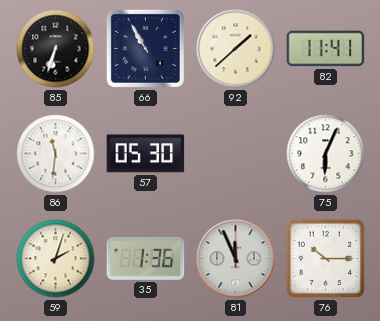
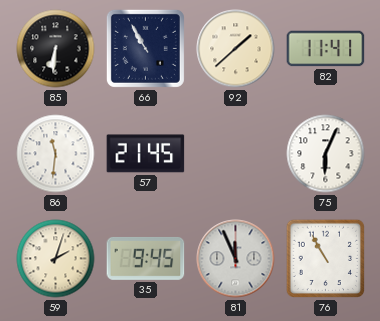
85: 6:33 -> 6:31 (56, 49)
57: 05:30 -> 21:45 (146, 154)
35: 1:36 -> 9:45 (146, 258)
76: 10:15 -> 10:55 (326, 259)
